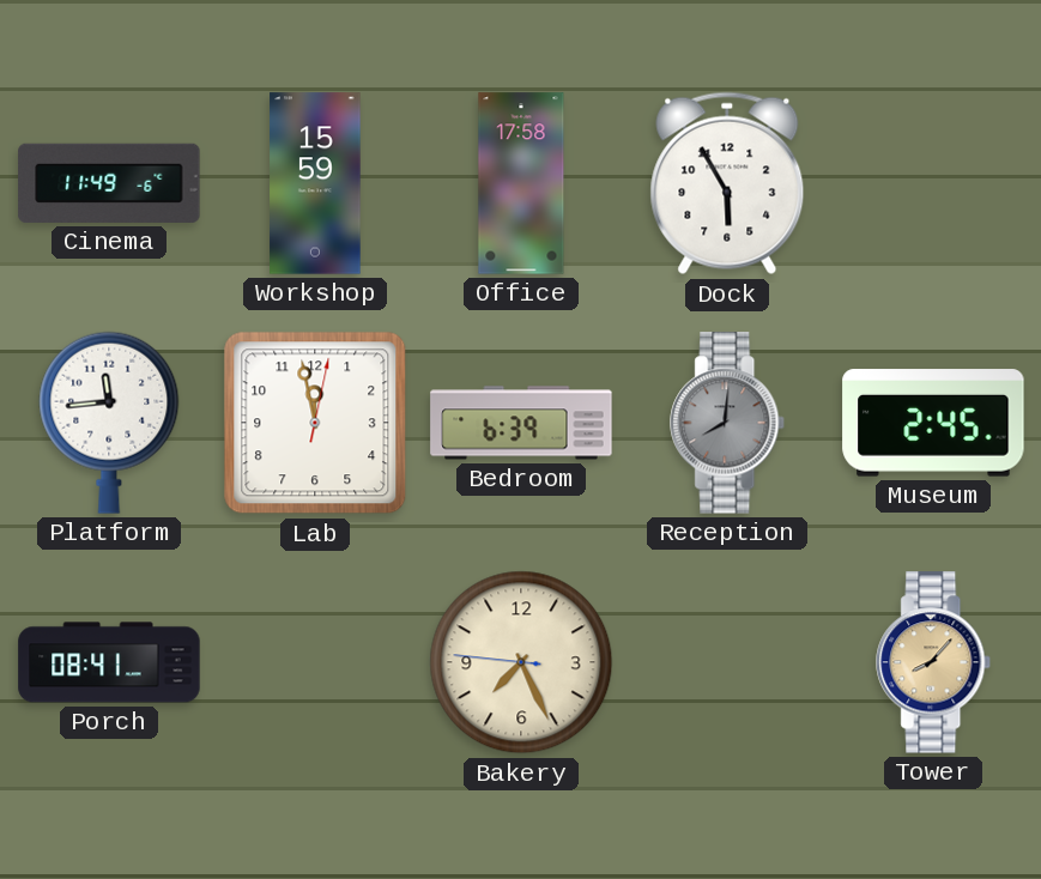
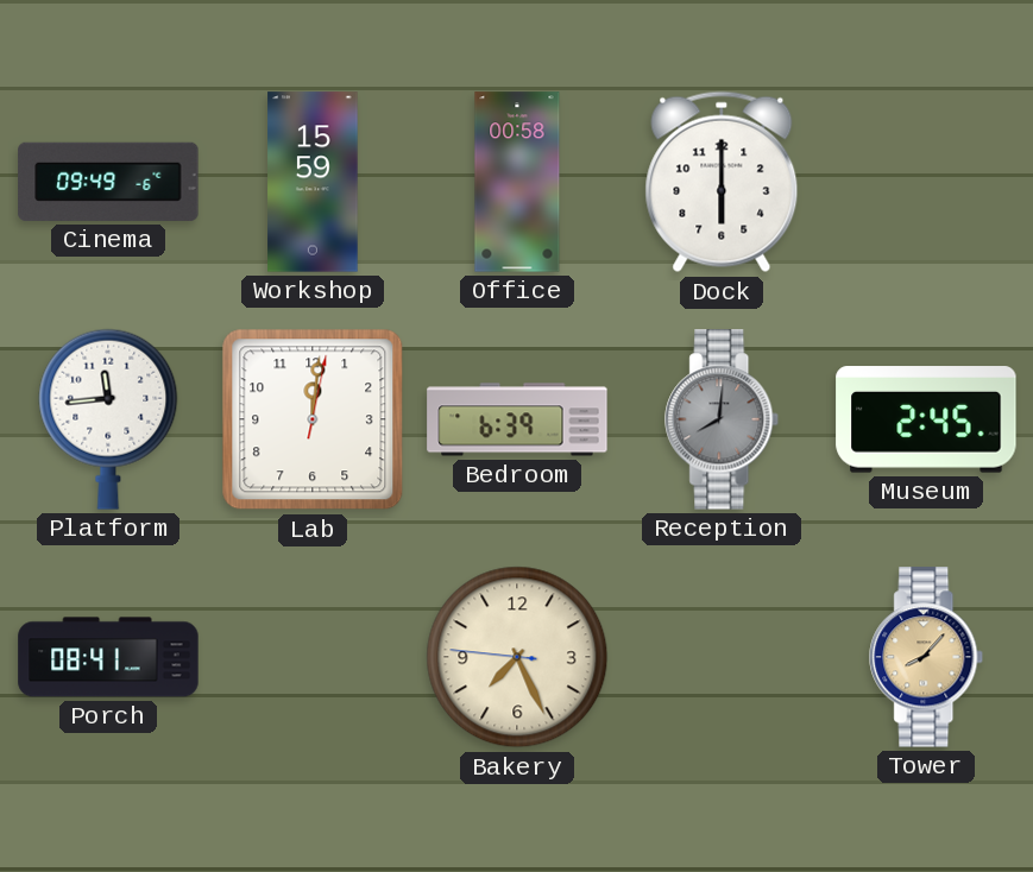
Cinema: 11:49 -> 09:49 (108, 182)
Office: 17:58 -> 00:58 (517, 182)
Dock: 5:55 -> 6:00 (722, 182)
Lab: 11:58 -> 12:01 (313, 419)
